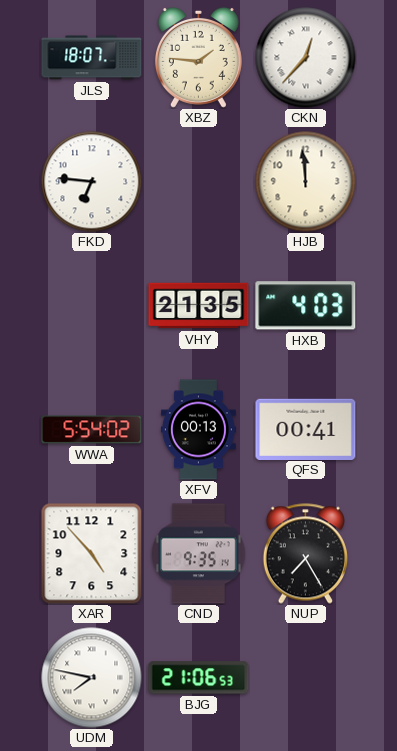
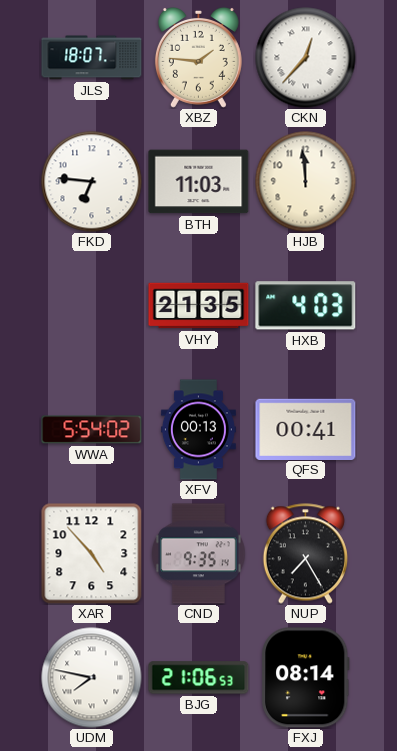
BTH: none -> 11:03 (199, 182)
FXJ: none -> 08:14 (306, 678)
